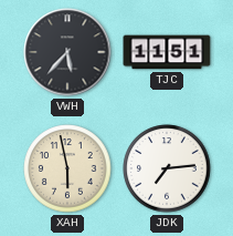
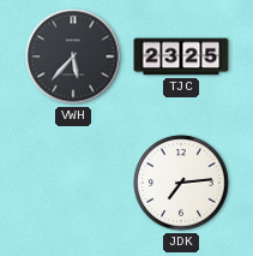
TJC: 11:51 -> 23:25 (181, 56)
XAH: 5:58 -> none (67, 168)
